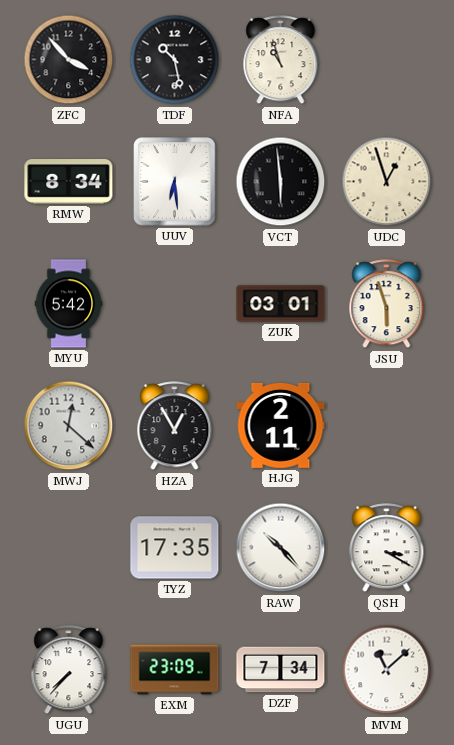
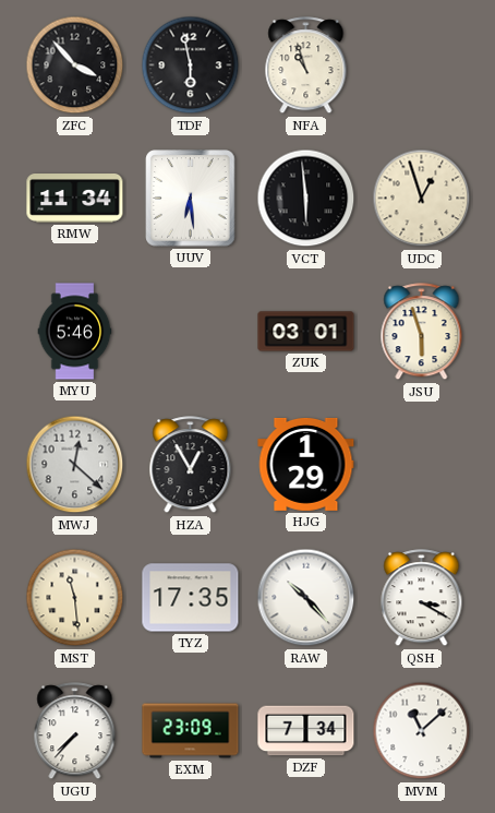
TDF: 10:28 -> 5:58 (191, 65)
RMW: 8:34 -> 11:34 (75, 199)
MYU: 5:42 -> 5:46 (75, 332)
HJG: 2:11 -> 1:29 (306, 464)
MST: none -> 11:29 (75, 598)
